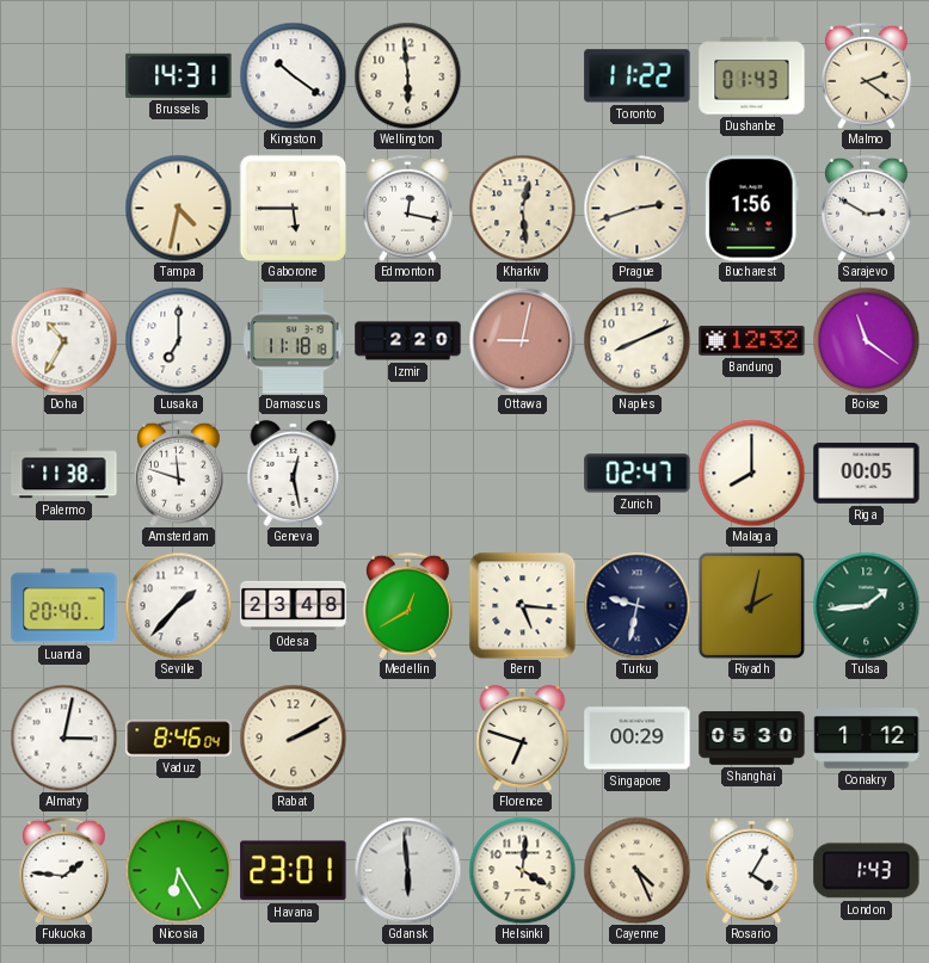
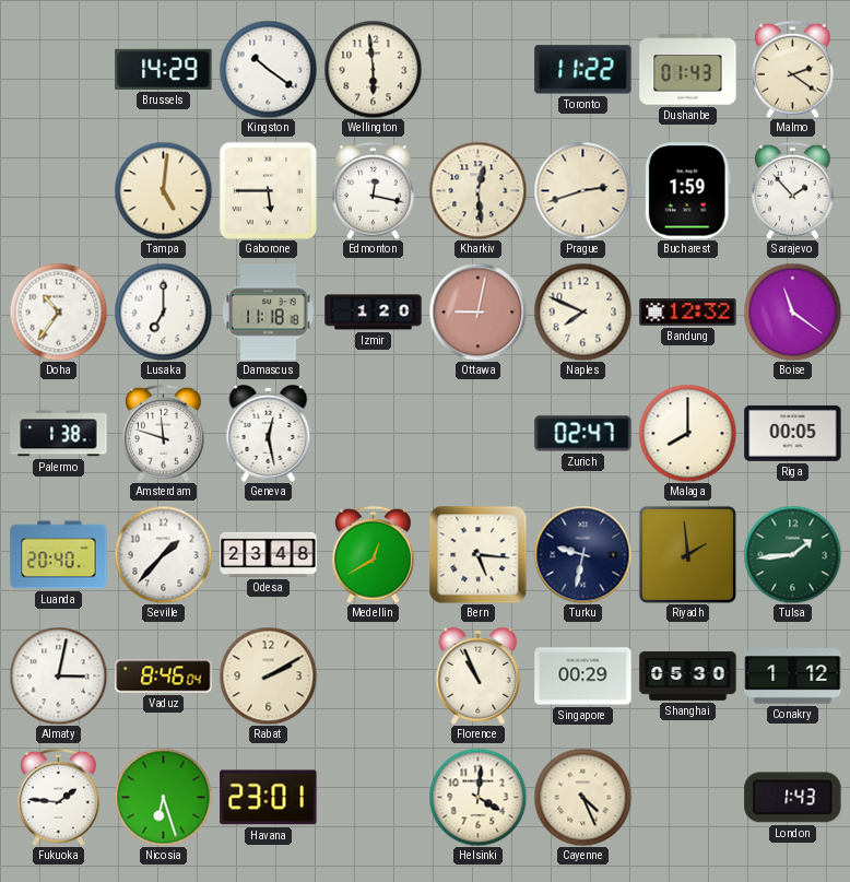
Brussels: 14:31 -> 14:29 (164, 69)
Tampa: 4:32 -> 5:01 (163, 190)
Bucharest: 1:56 -> 1:59 (687, 191)
Sarajevo: 2:50 -> 1:53 (793, 190)
Doha: 10:35 -> 10:36 (58, 311)
Izmir: 2:20 -> 1:20 (374, 313)
Naples: 8:11 -> 7:49 (582, 311)
Palermo: 11:38 -> 1:38 (59, 434)
Riyadh: 2:02 -> 1:59 (687, 554)
Florence: 6:48 -> 10:56 (479, 675)
Nicosia: 6:25 -> 6:27 (163, 797)
Gdansk: 5:59 -> none (407, 870)
Rosario: 4:05 -> none (752, 870)
